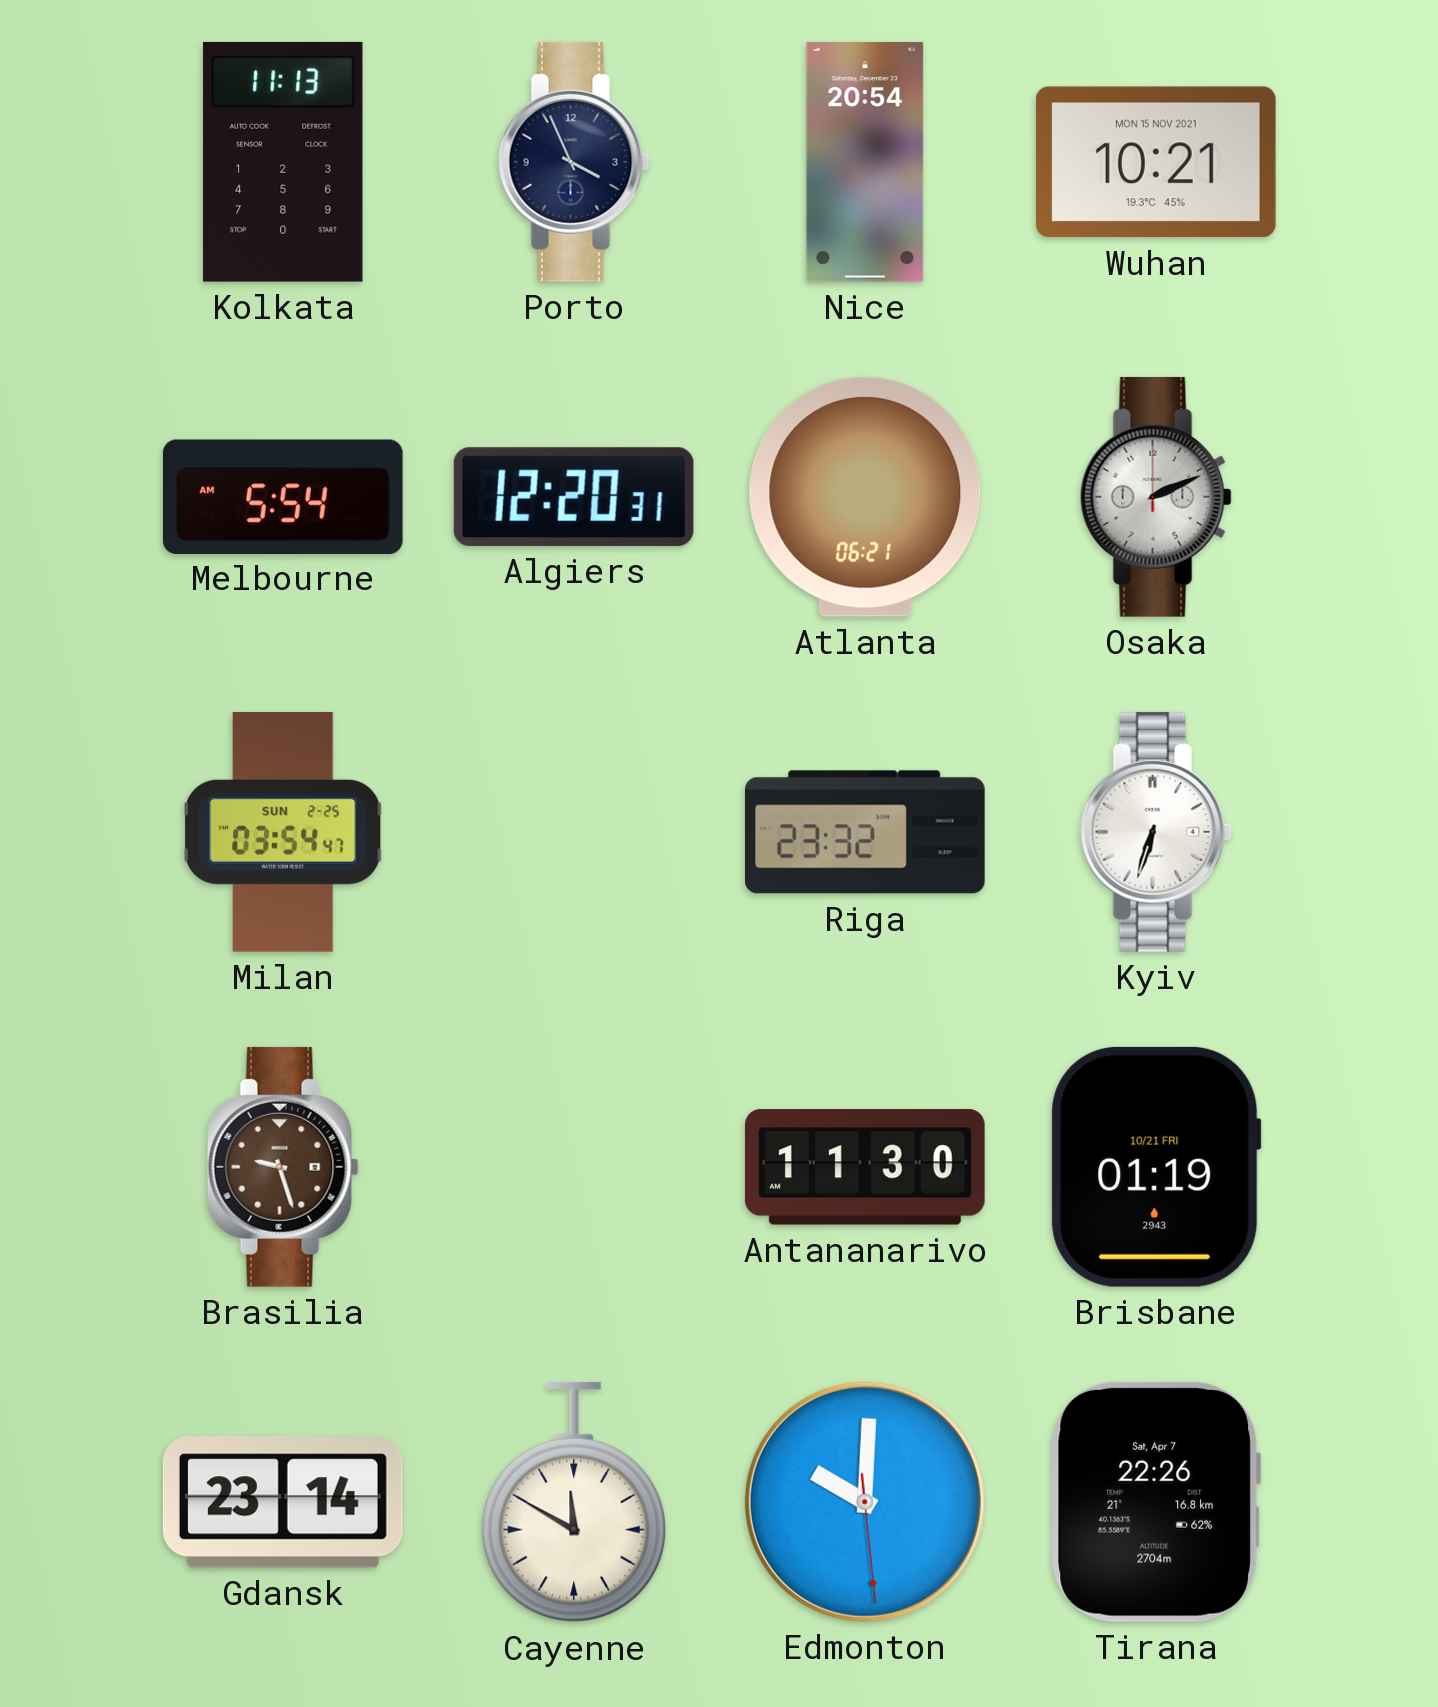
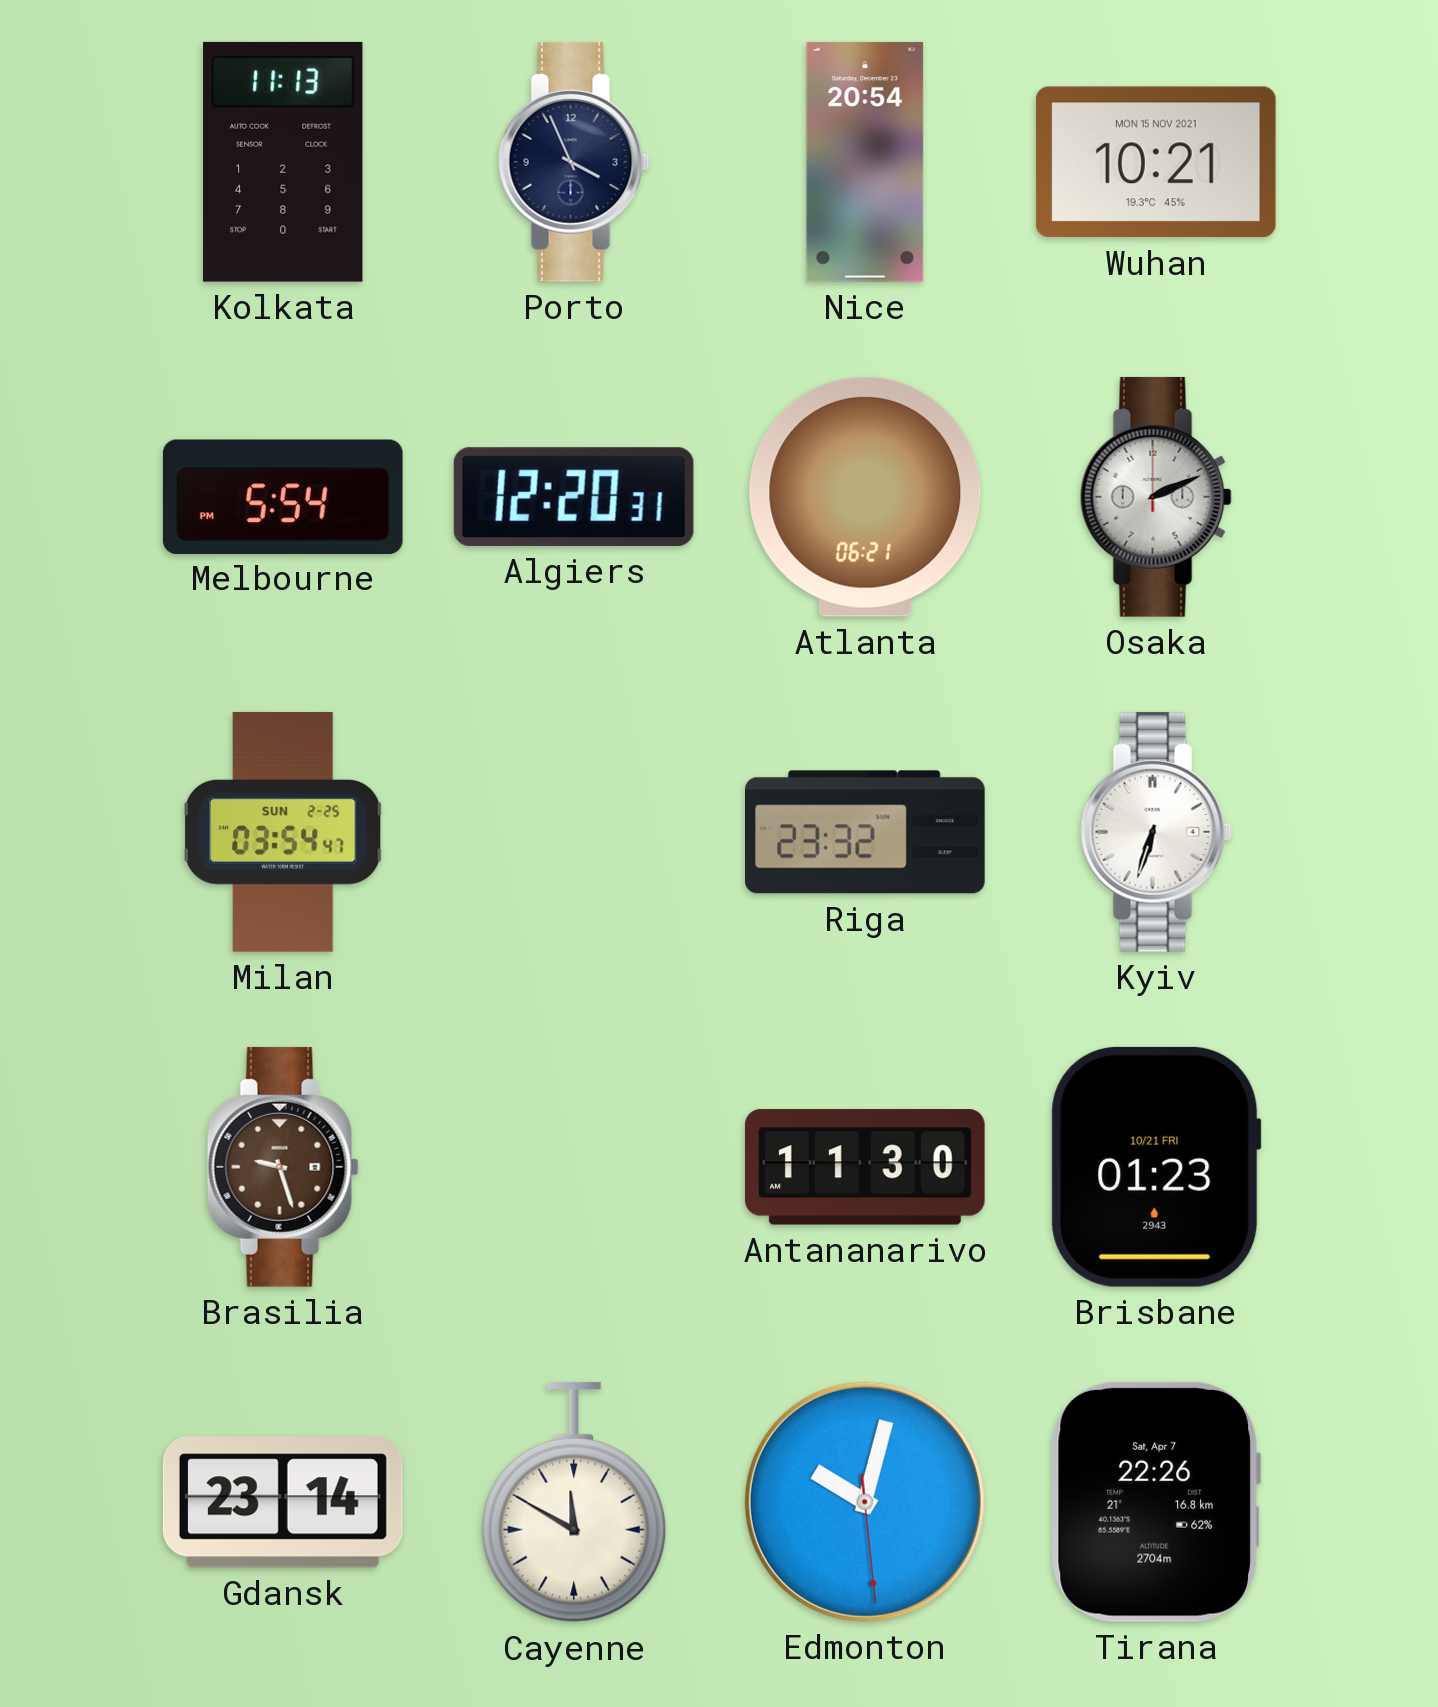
Melbourne: 5:54 AM -> 5:54 PM (283, 496)
Brisbane: 01:19 -> 01:23 (1156, 1167)
Edmonton: 10:00 -> 10:02 (865, 1502)
